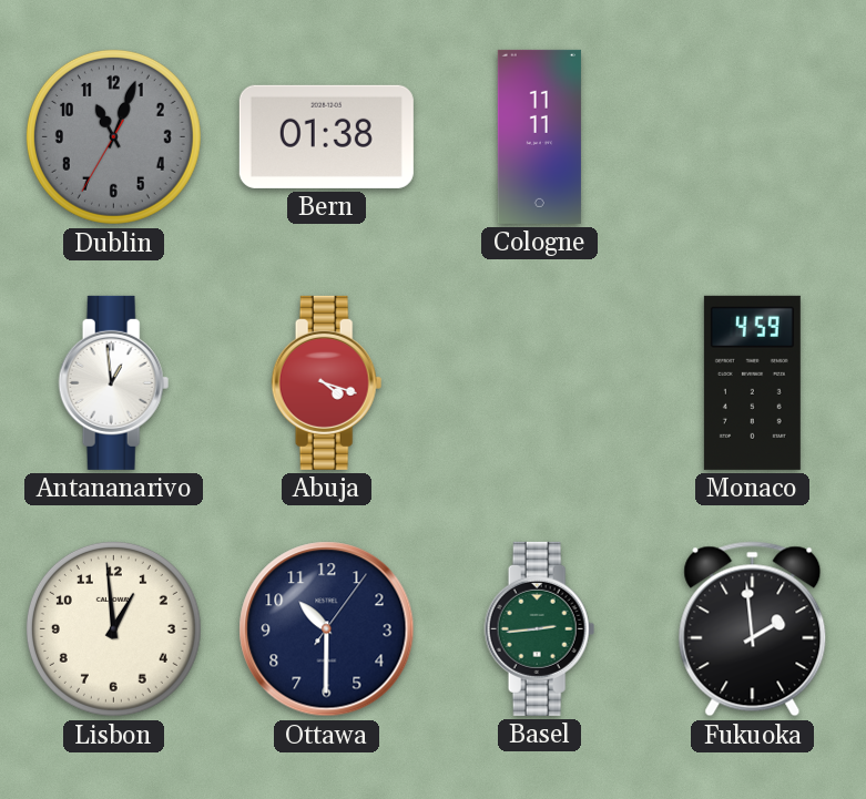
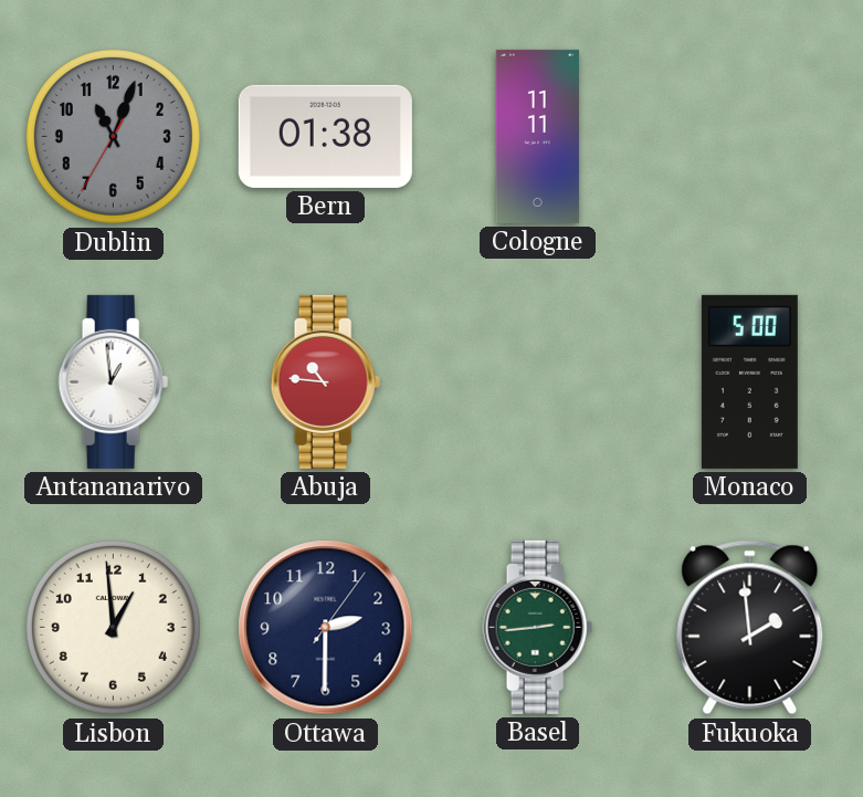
Abuja: 4:18 -> 10:46 (326, 381)
Monaco: 4:59 -> 5:00 (749, 381)
Ottawa: 10:30 -> 2:30 (326, 628)
